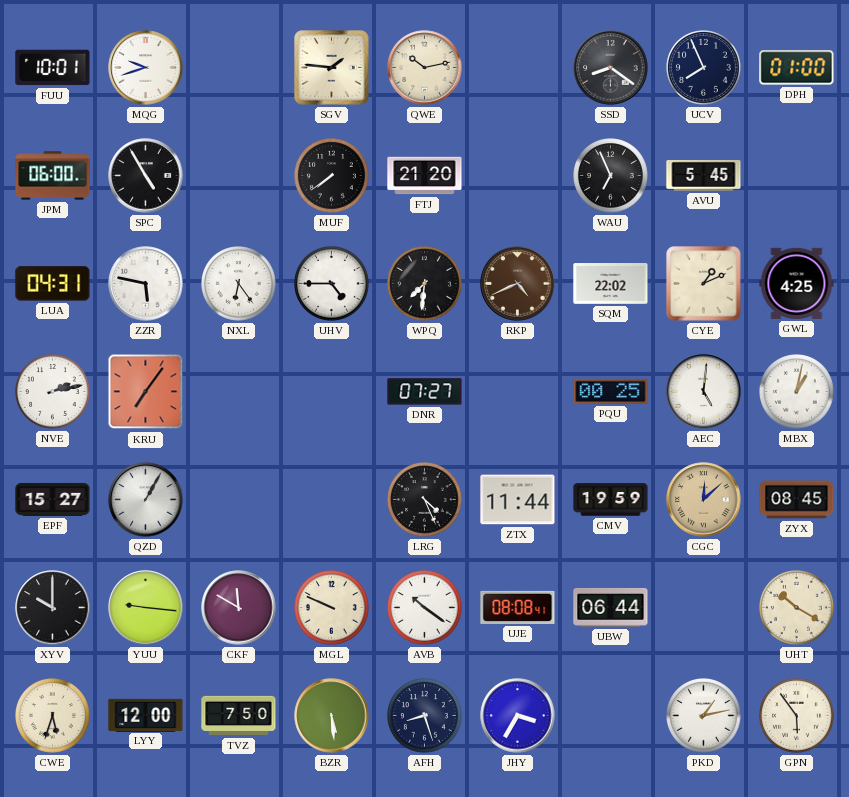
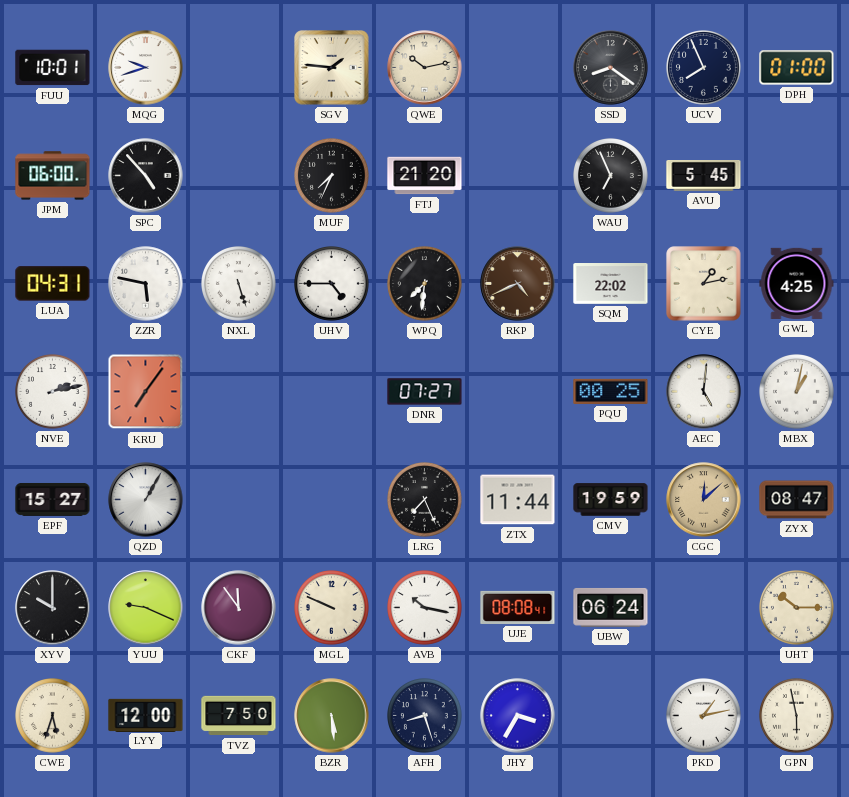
SPC: 4:55 -> 4:53 (146, 176)
MUF: 7:39 -> 7:34 (332, 176)
NXL: 6:24 -> 5:27 (239, 284)
CYE: 1:11 -> 1:13 (704, 284)
LRG: 4:26 -> 7:26 (425, 500)
ZYX: 08:45 -> 08:47 (797, 500)
YUU: 9:16 -> 9:19 (146, 608)
CKF: 11:50 -> 11:54 (239, 608)
AVB: 10:21 -> 10:17 (425, 608)
UBW: 06:44 -> 06:24 (611, 607)
UHT: 10:20 -> 10:15 (797, 608)
GPN: 5:54 -> 5:58 (797, 716)
